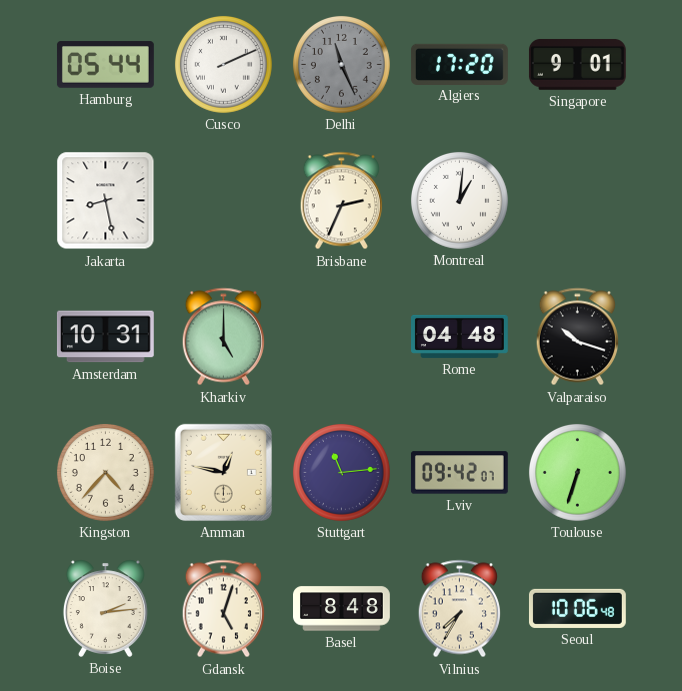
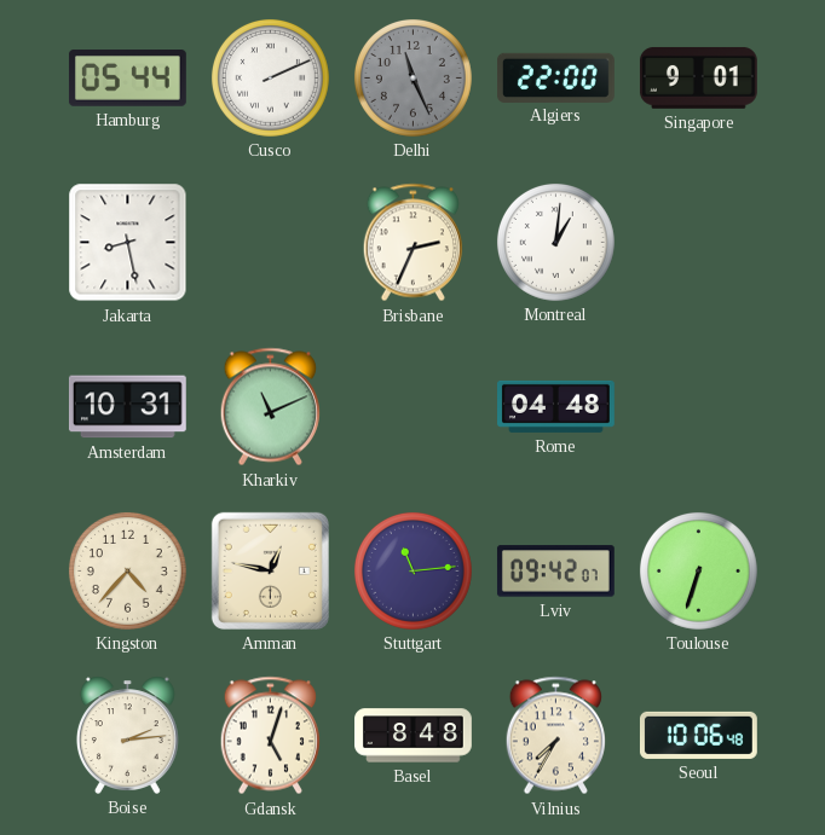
Algiers: 17:20 -> 22:00 (556, 77)
Kharkiv: 5:00 -> 11:11 (270, 407)
Valparaiso: 10:18 -> none (577, 337)
